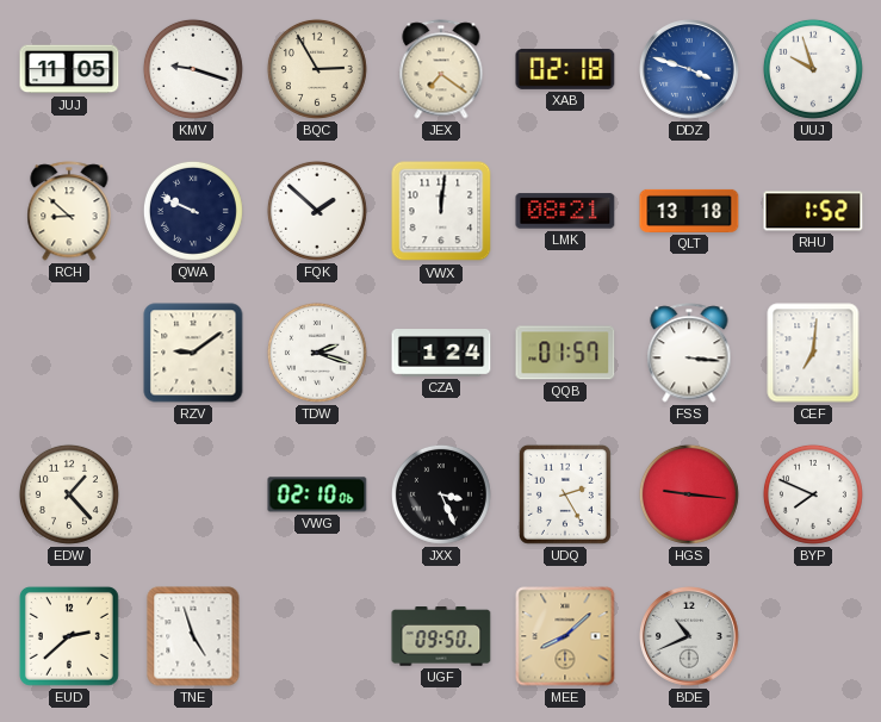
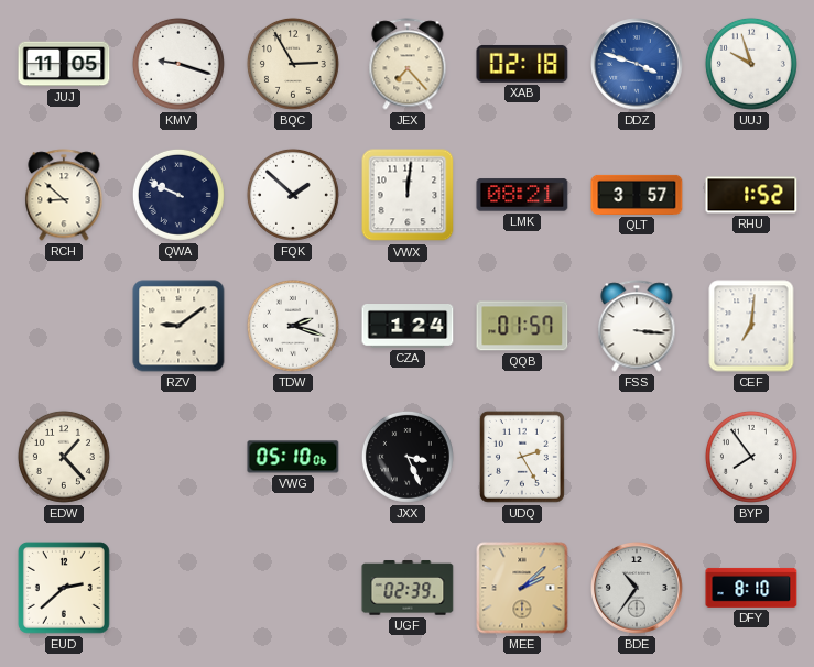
JEX: 7:21 -> 7:23 (408, 64)
QLT: 13:18 -> 3:57 (637, 195)
VWG: 02:10 -> 05:10 (293, 457)
HGS: 9:16 -> none (689, 494)
BYP: 7:49 -> 7:54 (751, 457)
TNE: 4:57 -> none (193, 636)
UGF: 09:50 -> 02:39 (408, 588)
MEE: 8:08 -> 2:08 (522, 588)
BDE: 10:41 -> 10:36 (638, 589)
DFY: none -> 8:10 (751, 588)
